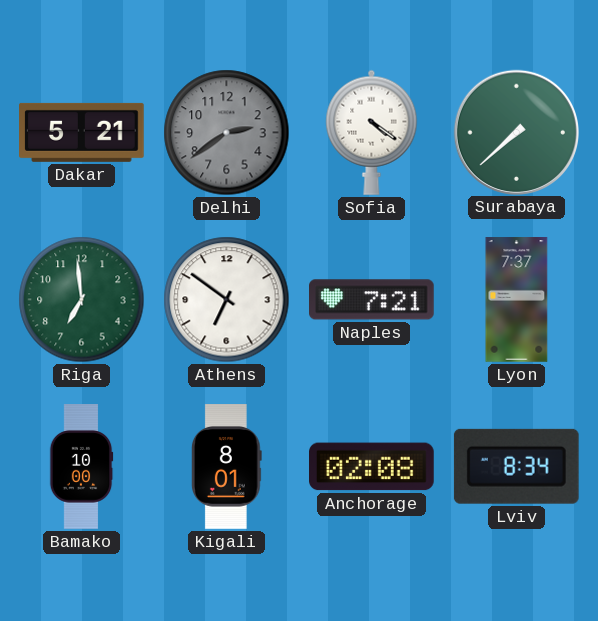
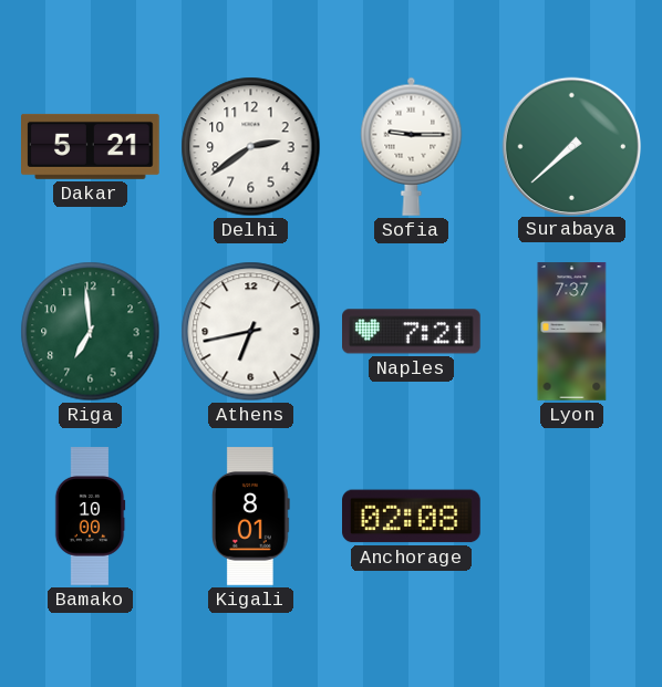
Delhi dial: grey -> white (251, 147)
Sofia: 4:21 -> 9:15 (412, 146)
Athens: 6:51 -> 6:43 (251, 332)
Lviv: 8:34 -> none (516, 466)
